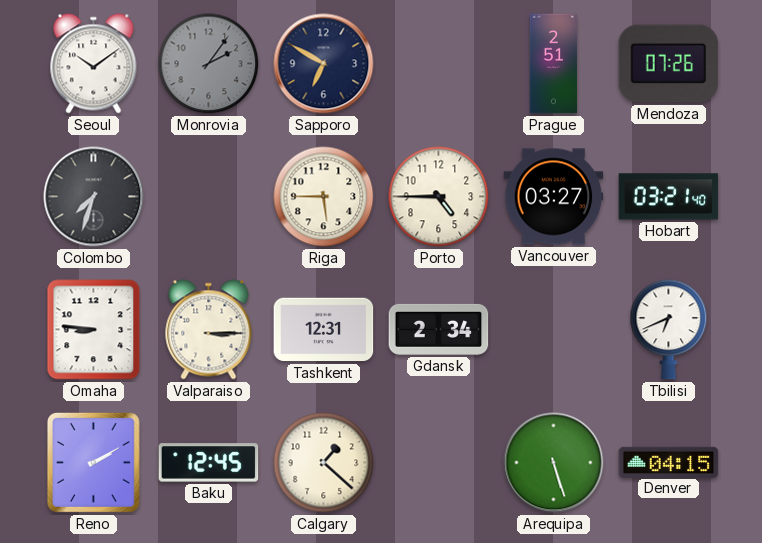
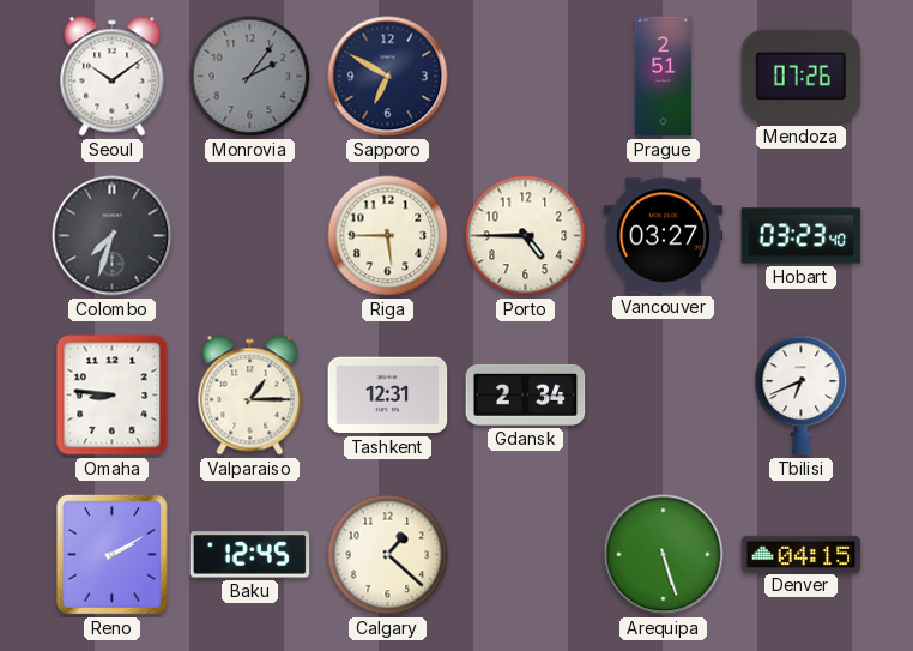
Hobart: 03:21 -> 03:23 (802, 236)
Valparaiso: 3:15 -> 1:15 (250, 396)
